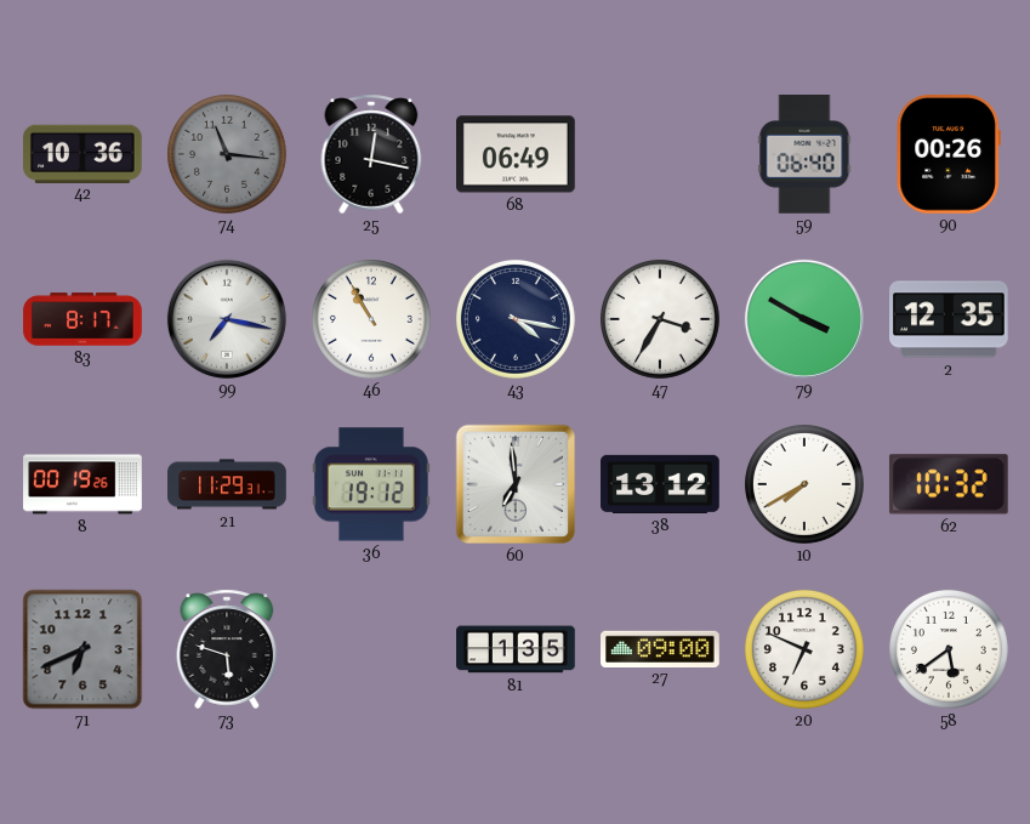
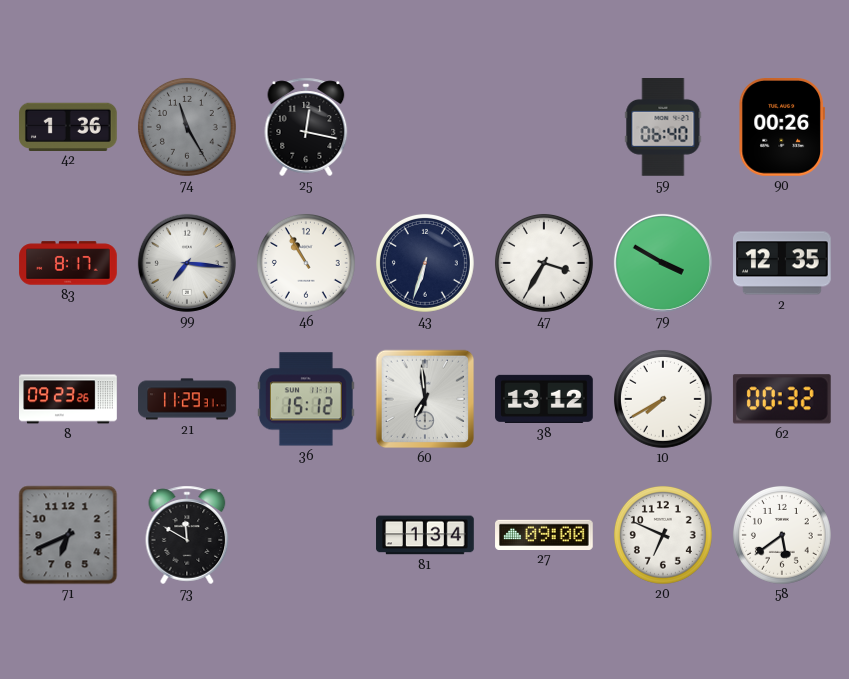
42: 10:36 -> 1:36 (69, 126)
74: 11:16 -> 11:25 (187, 127)
68: 06:49 -> none (517, 154)
99: 7:17 -> 7:16 (187, 263)
43: 4:17 -> 6:33 (425, 263)
8: 00:19 -> 09:23 (68, 399)
36: 19:12 -> 15:12 (306, 399)
62: 10:32 -> 00:32 (782, 399)
73: 5:48 -> 11:50 (187, 535)
81: 1:35 -> 1:34 (425, 535)
